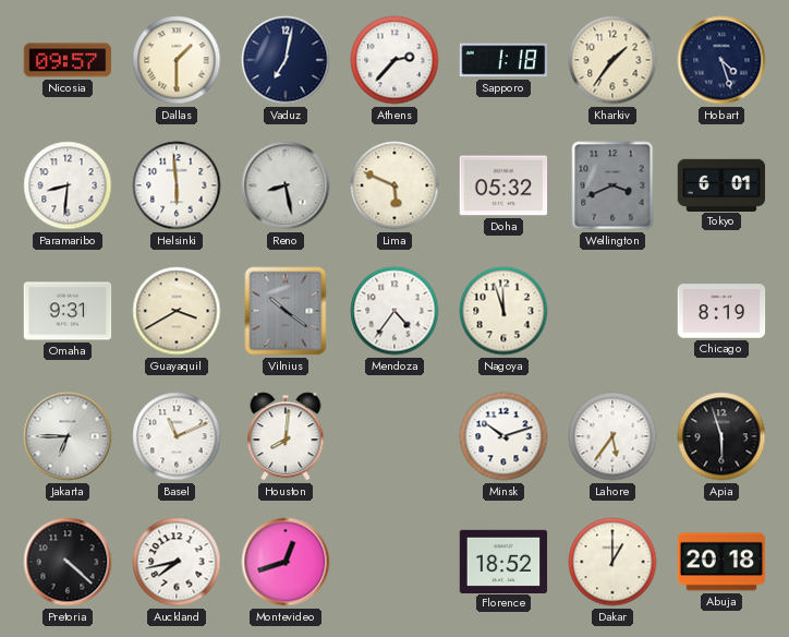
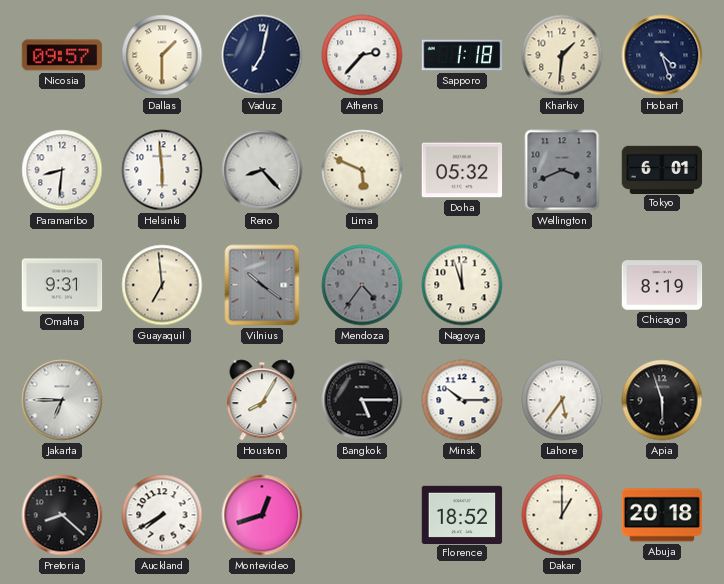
Kharkiv: 1:36 -> 1:31 (562, 55)
Reno: 8:28 -> 8:23 (262, 170)
Guayaquil: 3:40 -> 6:59 (162, 285)
Mendoza dial: white -> grey (362, 285)
Basel: 11:11 -> none (177, 436)
Houston: 8:01 -> 8:05 (262, 400)
Bangkok: none -> 5:15 (362, 400)
Minsk: 10:12 -> 10:15 (462, 400)
Pretoria: 4:22 -> 8:22 (62, 515)
Auckland: 7:43 -> 7:40 (162, 515)
